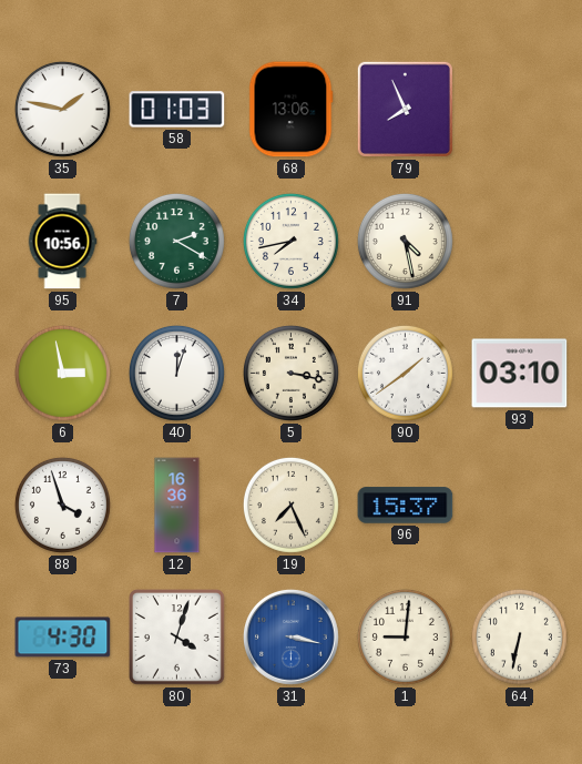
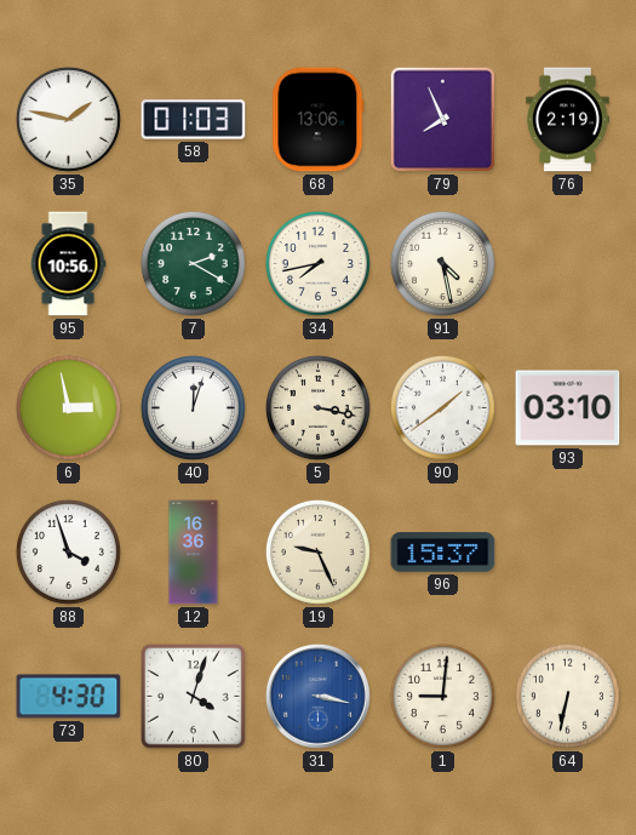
76: none -> 2:19 (568, 120)
19: 7:26 -> 9:26 (317, 551)
